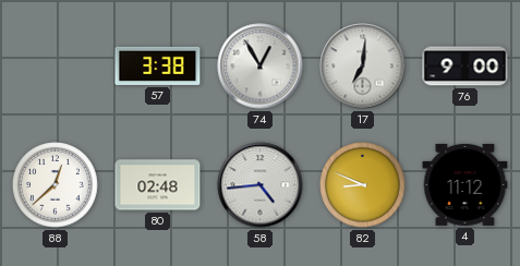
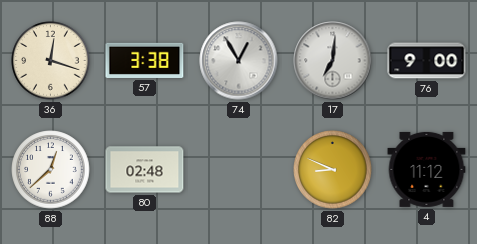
36: none -> 12:18 (51, 61)
58: 4:44 -> none (261, 185)
